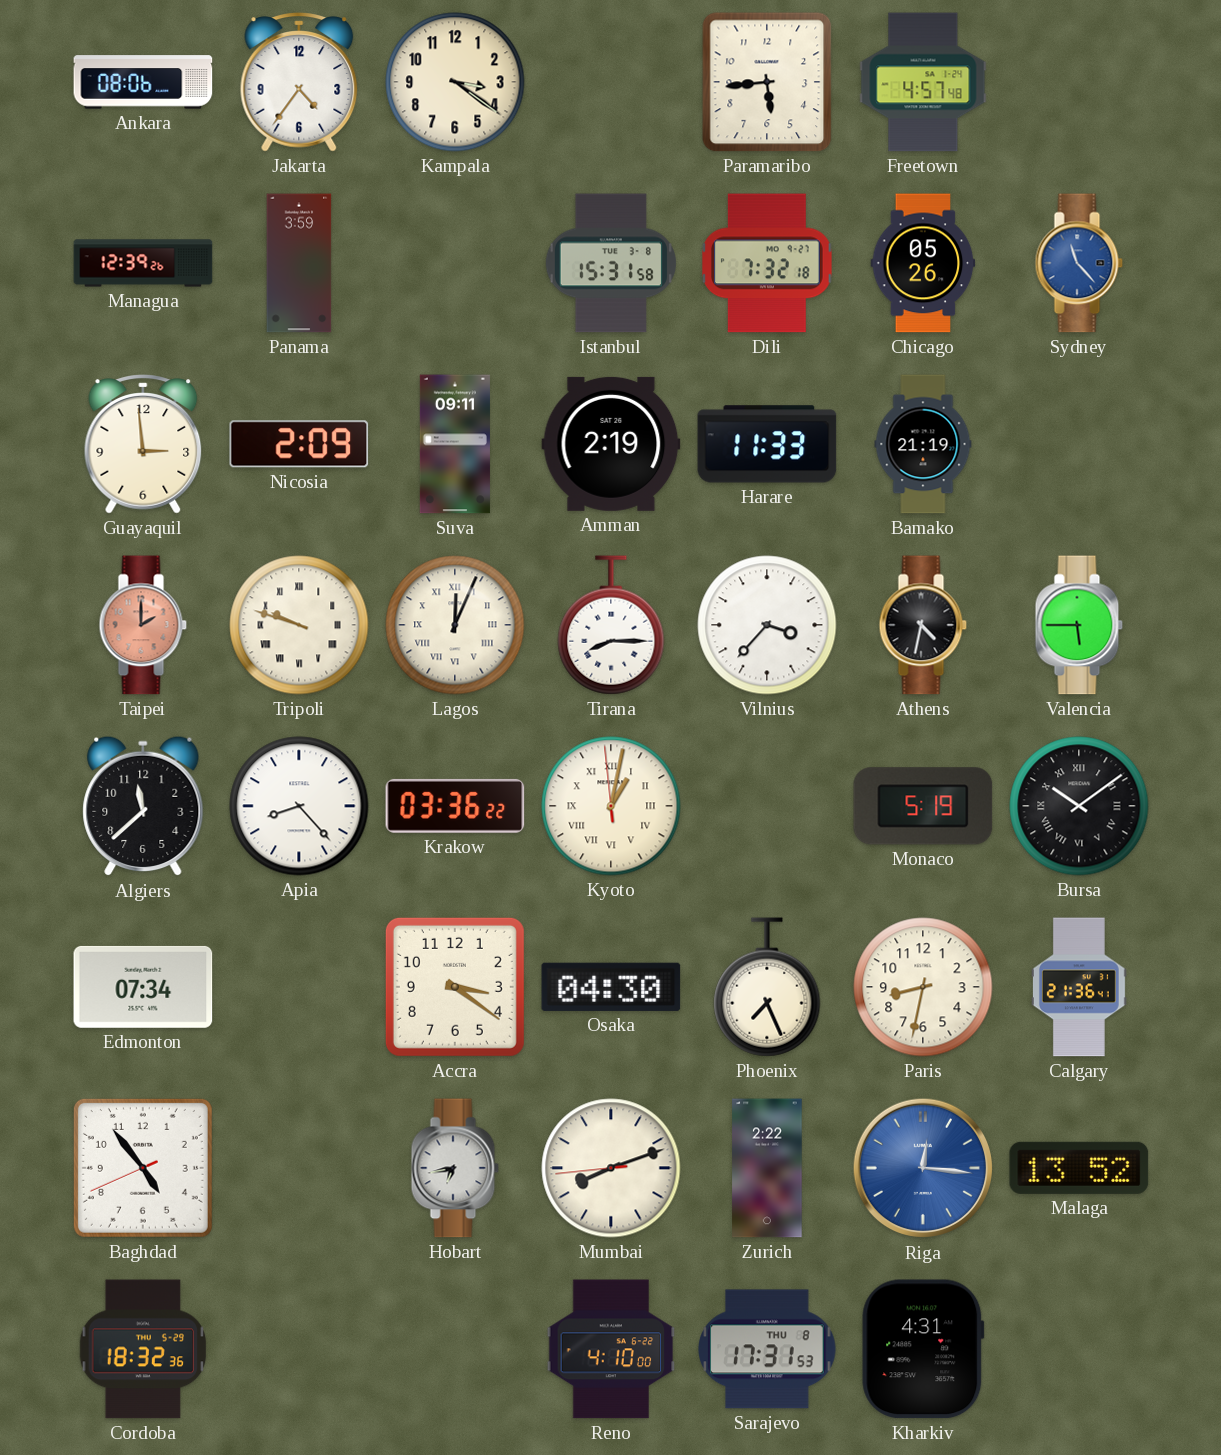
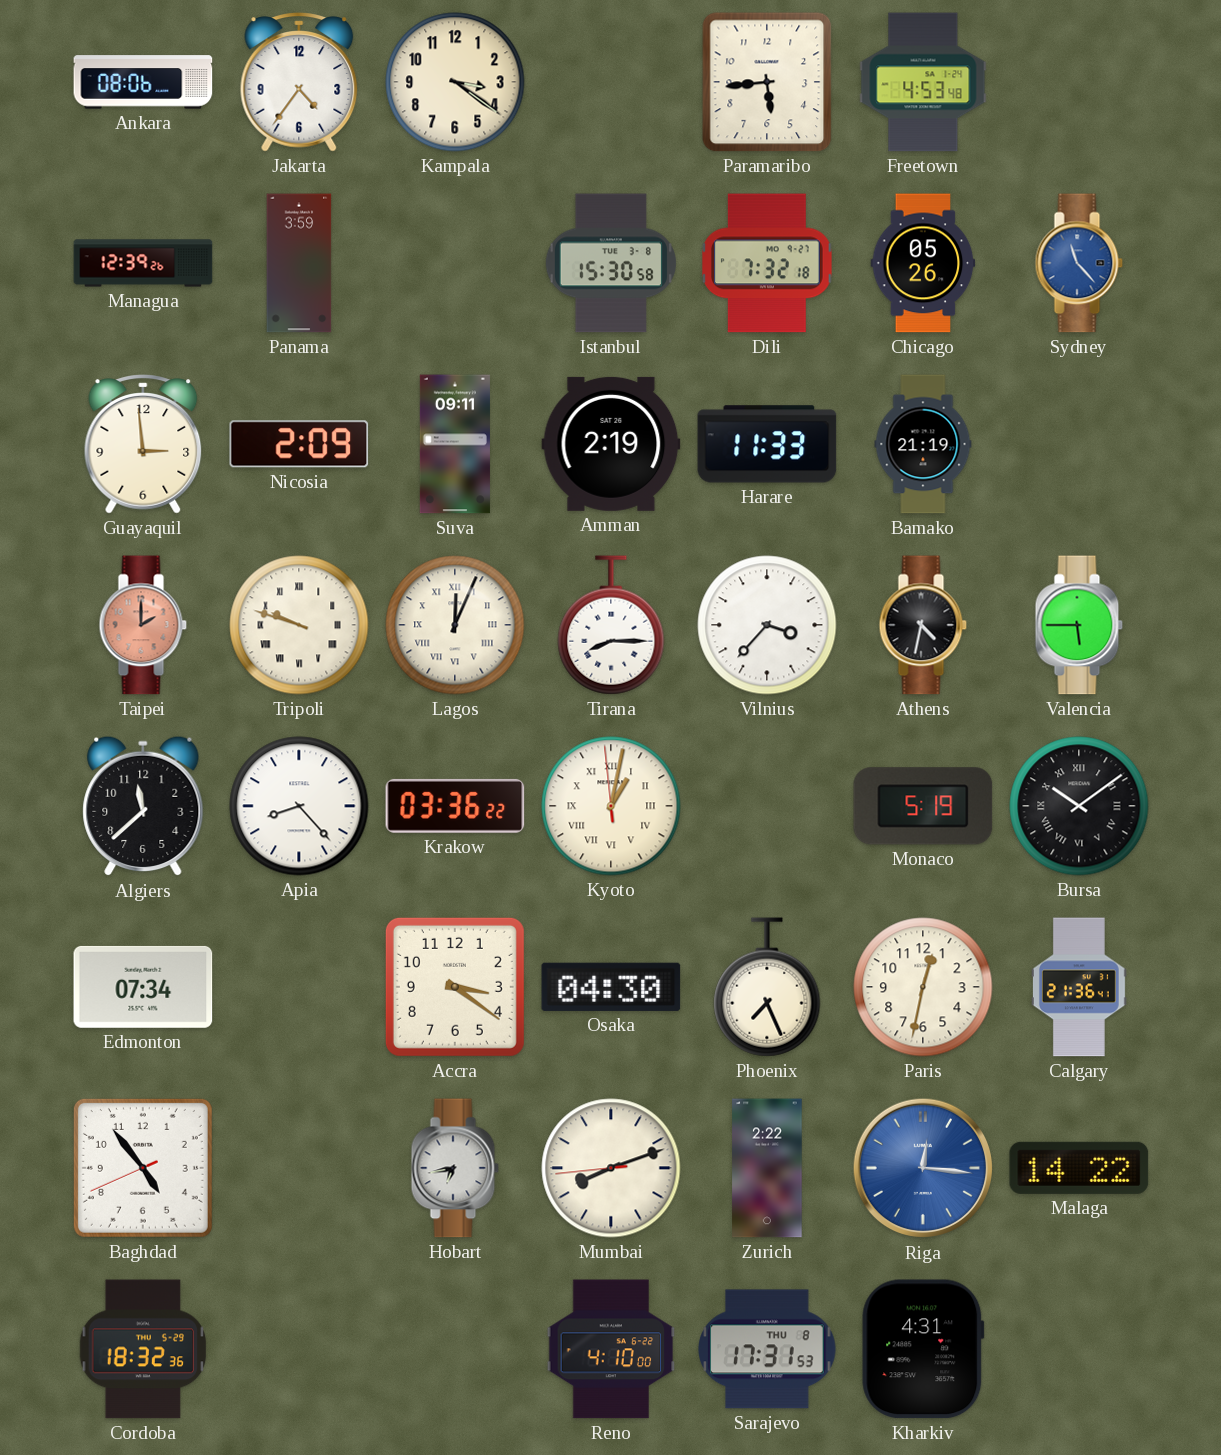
Freetown: 4:57 -> 4:53 (923, 82)
Istanbul: 15:31 -> 15:30 (611, 263)
Paris: 8:32 -> 12:32 (923, 987)
Malaga: 13:52 -> 14:22 (1079, 1168)
